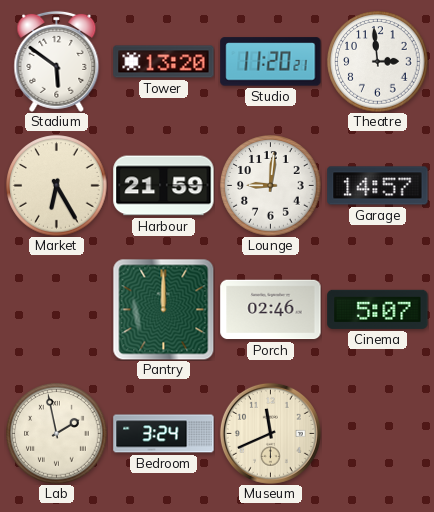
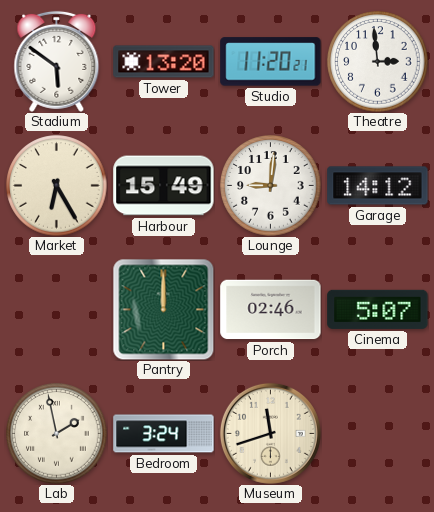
Harbour: 21:59 -> 15:49 (164, 186)
Garage: 14:57 -> 14:12 (378, 186)
Museum: 11:41 -> 11:42 (270, 433)
